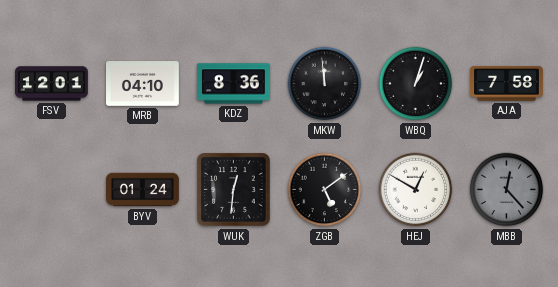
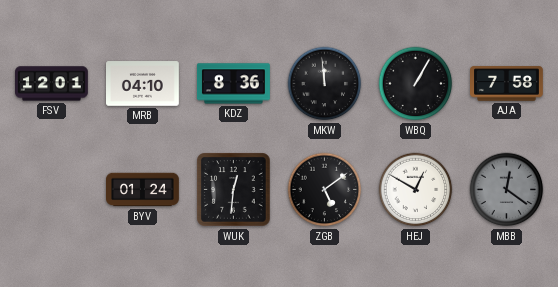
WBQ: 1:03 -> 1:05 (416, 84)
MBB: 12:23 -> 12:21 (507, 190)
